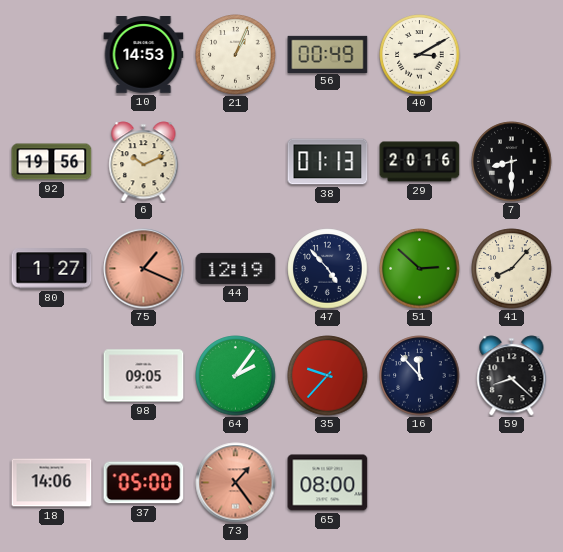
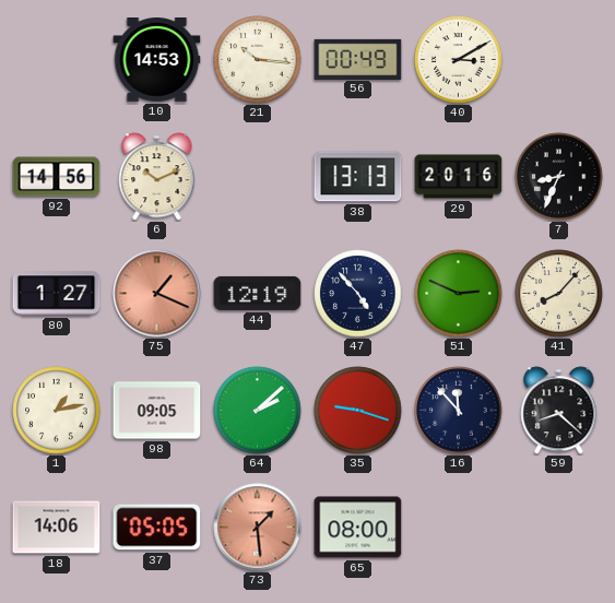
21: 1:04 -> 10:16 (258, 60)
92: 19:56 -> 14:56 (57, 177)
38: 01:13 -> 13:13 (358, 177)
7: 8:30 -> 8:34 (559, 177)
51: 2:52 -> 2:49 (459, 294)
1: none -> 1:13 (57, 411)
64: 2:06 -> 2:08 (258, 411)
35: 9:37 -> 9:18 (358, 411)
37: 05:00 -> 05:05 (157, 528)
73: 1:24 -> 1:29 (258, 528)
